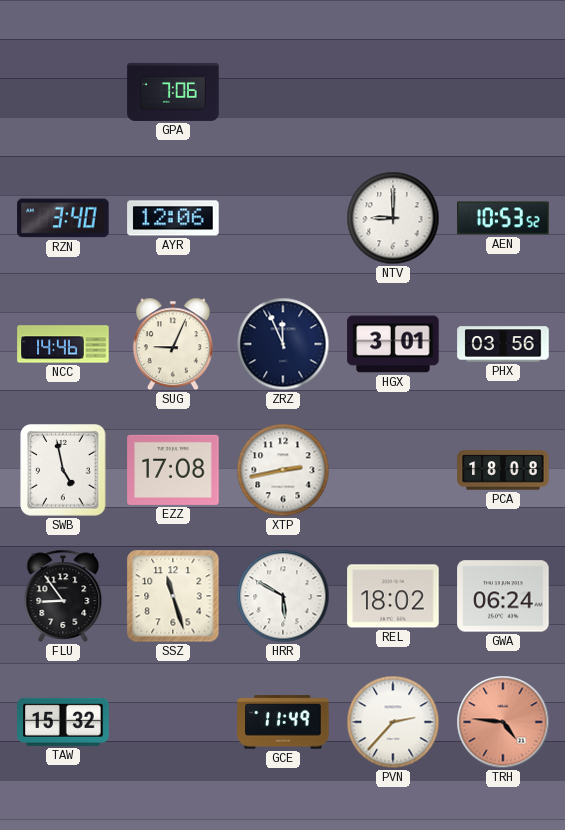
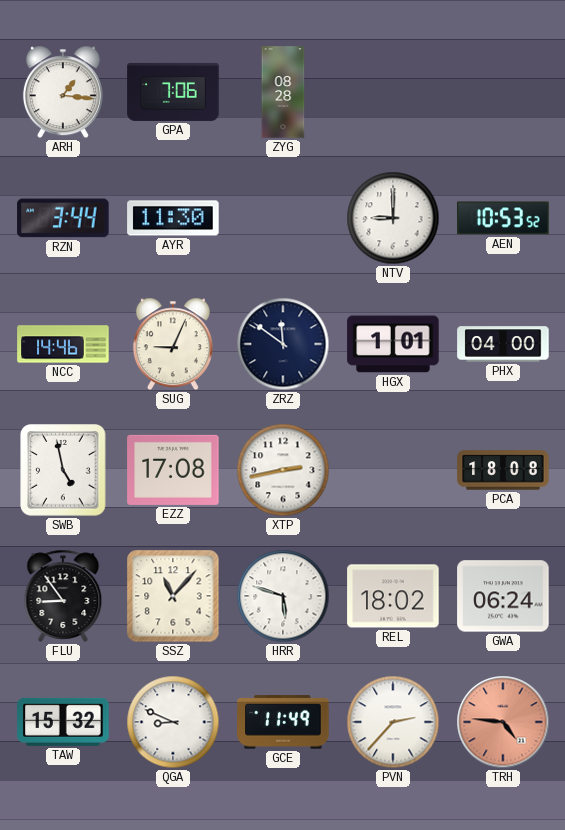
ARH: none -> 1:16 (63, 92)
ZYG: none -> 08:28 (283, 92)
RZN: 3:40 -> 3:44 (63, 218)
AYR: 12:06 -> 11:30 (173, 218)
ZRZ: 11:56 -> 11:51 (283, 344)
HGX: 3:01 -> 1:01 (393, 344)
PHX: 03:56 -> 04:00 (503, 344)
SSZ: 11:27 -> 11:07 (173, 596)
HRR: 5:50 -> 5:48 (283, 596)
QGA: none -> 8:49 (173, 722)
